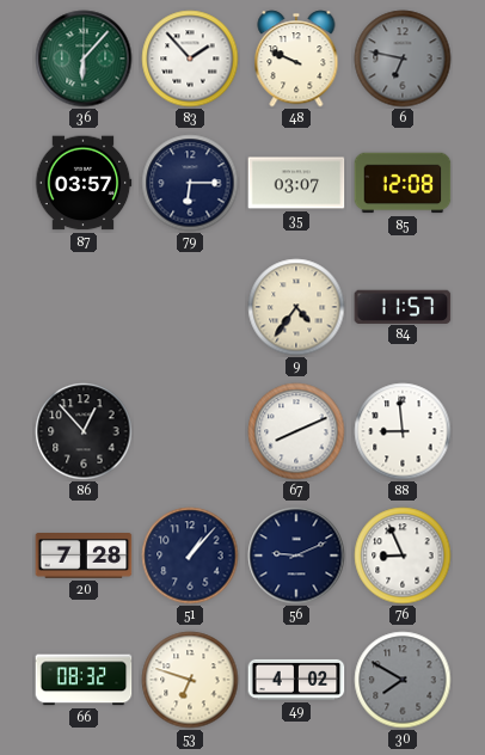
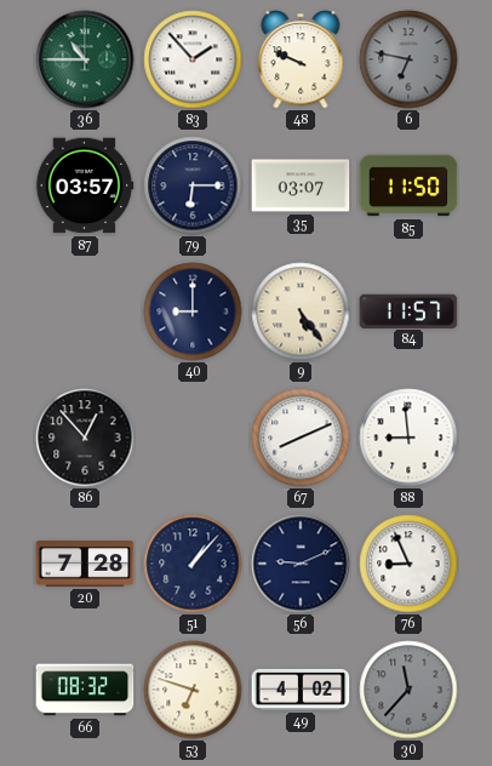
36: 6:07 -> 10:45 (85, 59)
85: 12:08 -> 11:50 (408, 185)
40: none -> 9:00 (193, 311)
9: 4:36 -> 5:24 (301, 311)
30: 7:50 -> 11:37 (408, 690)
